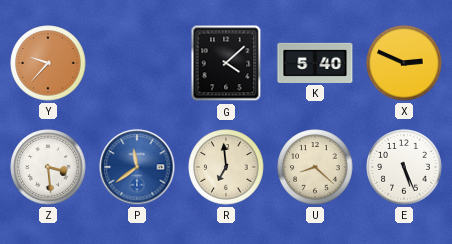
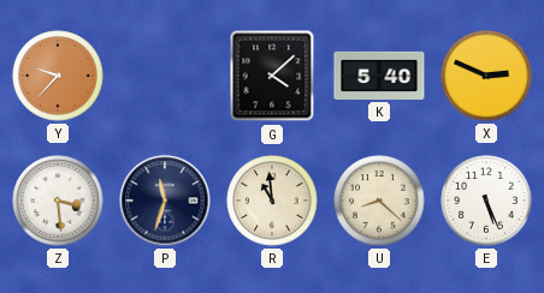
P: 11:39 -> 11:33 (165, 201)
P dial: blue -> navy (165, 201)
R: 6:59 -> 10:59 (272, 201)
